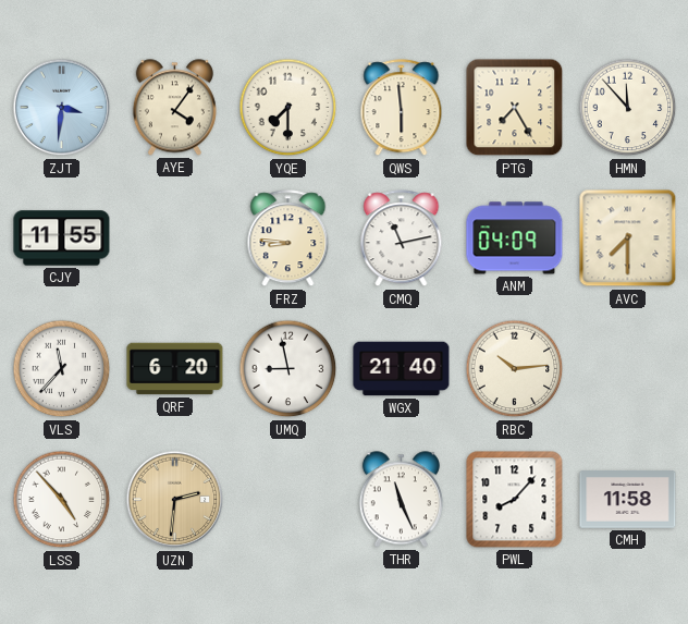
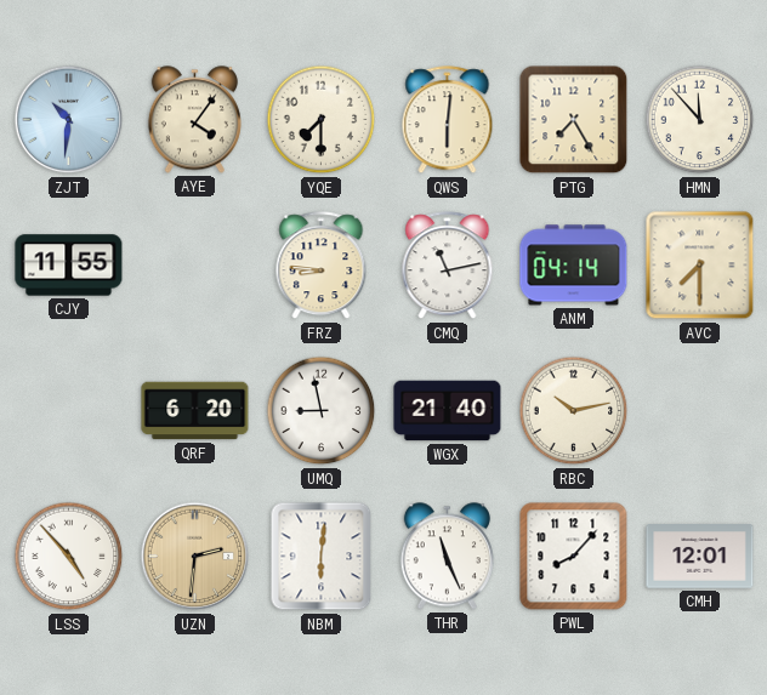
ZJT: 3:31 -> 10:31 (69, 120)
QWS: 5:59 -> 6:01 (448, 120)
ANM: 04:09 -> 04:14 (574, 266)
VLS: 11:37 -> none (62, 369)
RBC: 10:14 -> 10:13 (574, 411)
NBM: none -> 6:01 (322, 557)
CMH: 11:58 -> 12:01 (700, 557)
